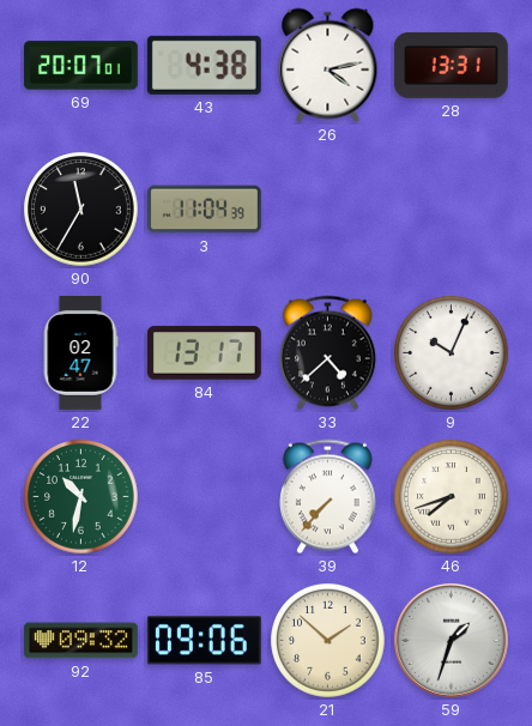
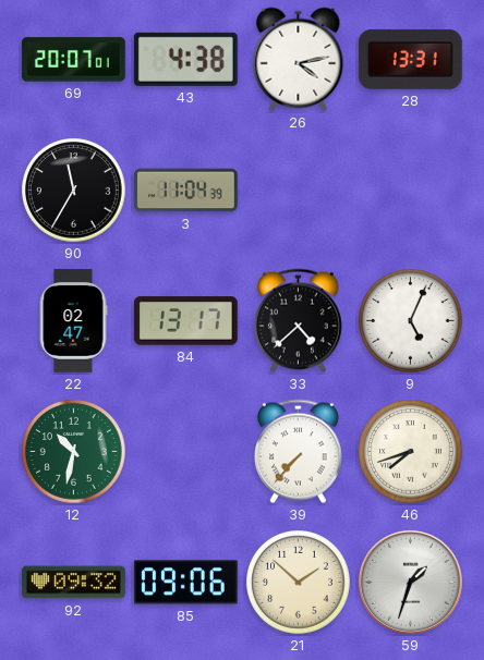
9: 10:04 -> 5:04 (411, 321)
